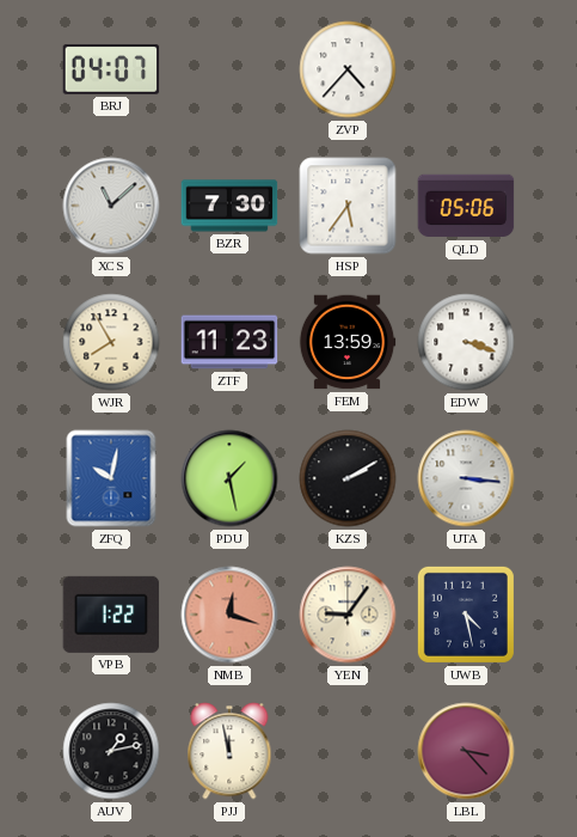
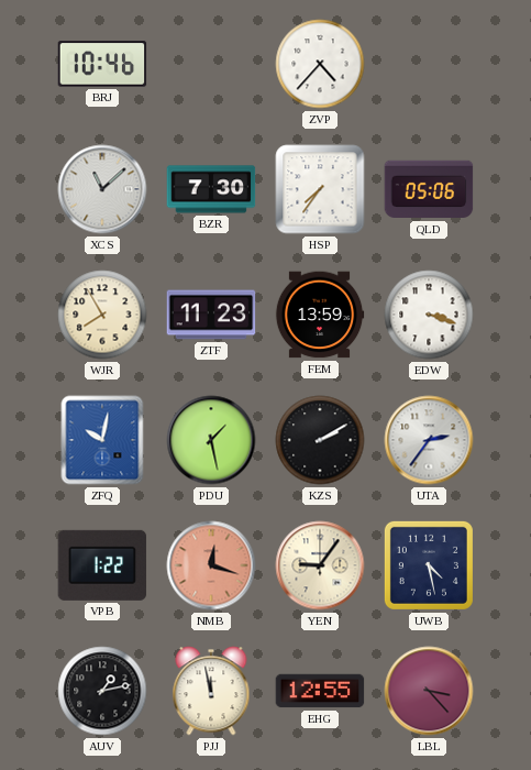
BRJ: 04:07 -> 10:46 (102, 64)
HSP: 5:36 -> 7:36 (320, 189)
UTA: 3:16 -> 2:36 (429, 440)
EHG: none -> 12:55 (320, 691)
